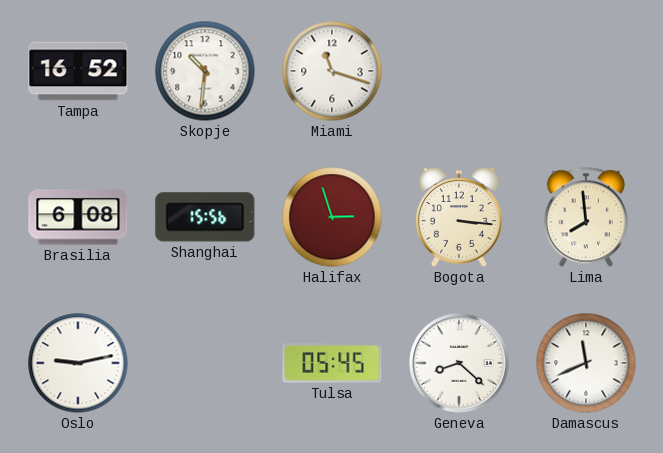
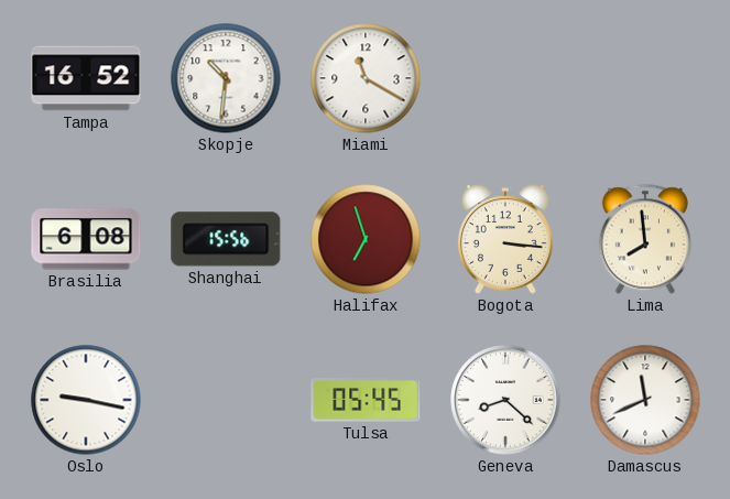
Miami: 11:18 -> 11:20 (366, 78)
Halifax: 2:57 -> 6:57 (366, 239)
Oslo: 9:13 -> 9:17 (86, 400)
